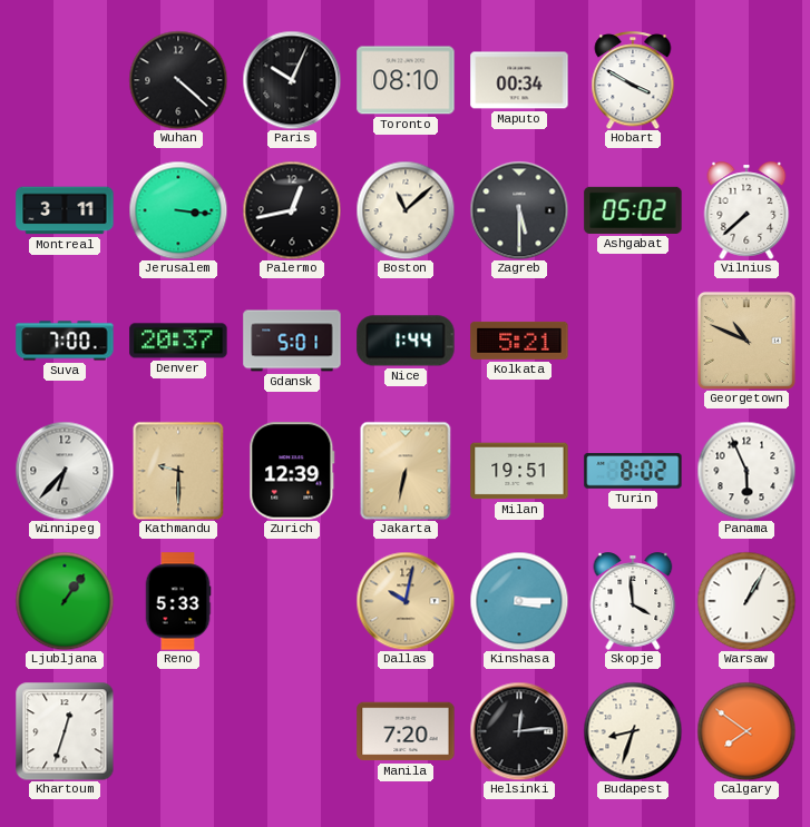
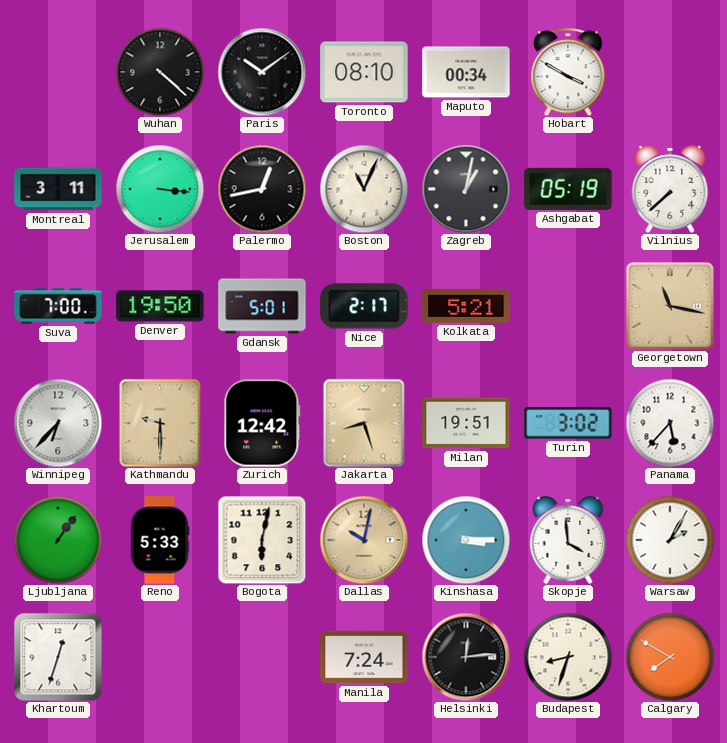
Paris: 10:04 -> 10:09 (262, 72)
Boston: 11:08 -> 11:04 (364, 189)
Zagreb: 5:30 -> 1:02 (466, 189)
Ashgabat: 05:02 -> 05:19 (568, 189)
Denver: 20:37 -> 19:50 (160, 306)
Nice: 1:44 -> 2:17 (364, 306)
Georgetown: 10:49 -> 11:17 (670, 306)
Zurich: 12:39 -> 12:42 (262, 423)
Jakarta: 6:32 -> 8:27 (364, 423)
Turin: 8:02 -> 3:02 (568, 423)
Panama: 5:56 -> 5:37 (670, 423)
Bogota: none -> 6:02 (262, 540)
Warsaw: 1:05 -> 2:05 (670, 540)
Manila: 7:20 -> 7:24 (364, 657)
Calgary: 7:51 -> 7:50 (670, 657)
